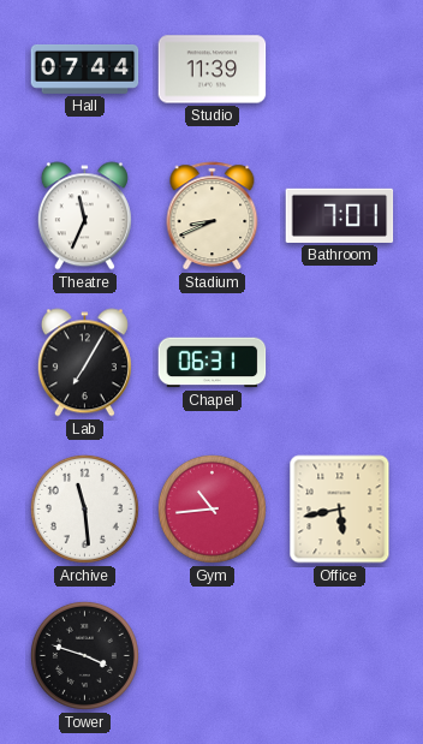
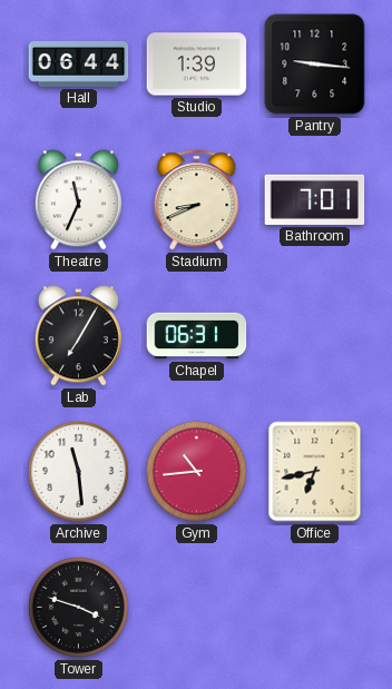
Hall: 07:44 -> 06:44 (79, 63)
Studio: 11:39 -> 1:39 (197, 65)
Pantry: none -> 9:16 (315, 65)
Office: 5:43 -> 6:43 (315, 472)
